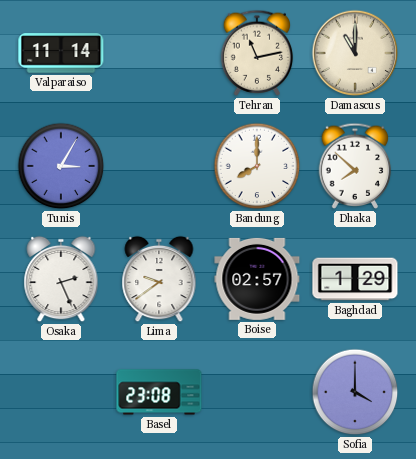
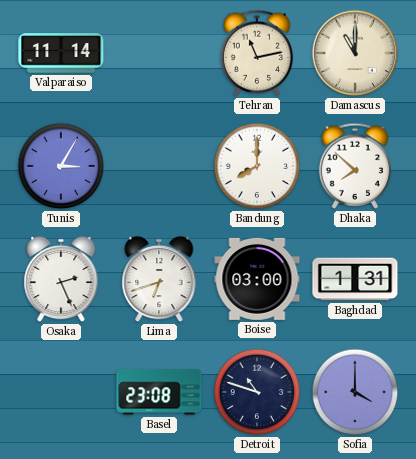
Lima: 9:39 -> 6:42 (159, 279)
Boise: 02:57 -> 03:00 (257, 279)
Baghdad: 1:29 -> 1:31 (355, 279)
Detroit: none -> 10:48 (257, 392)
